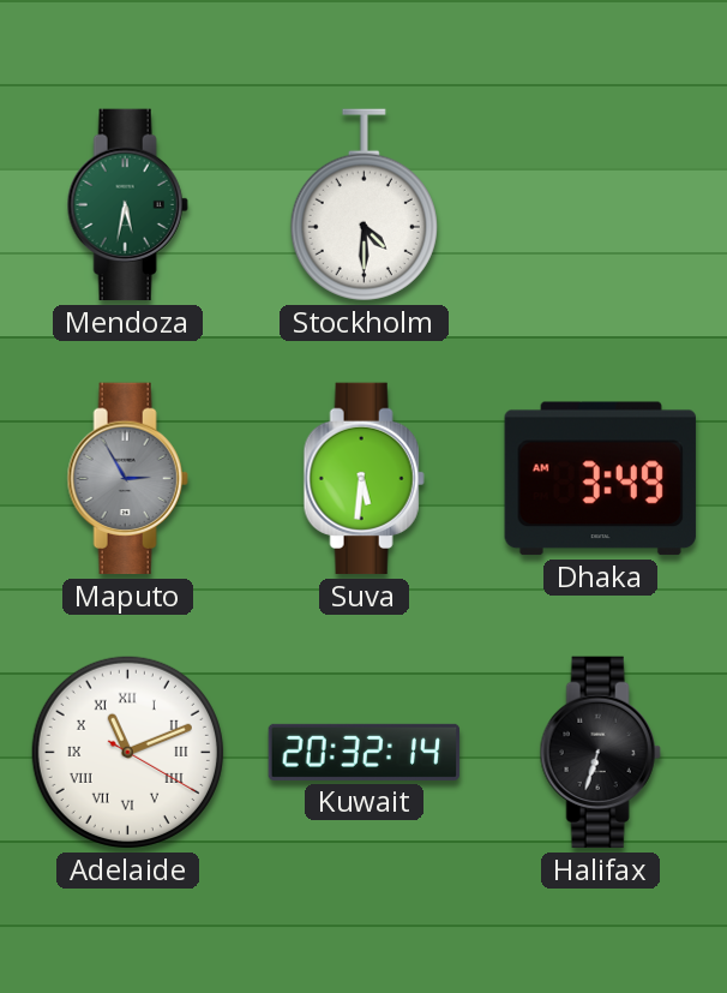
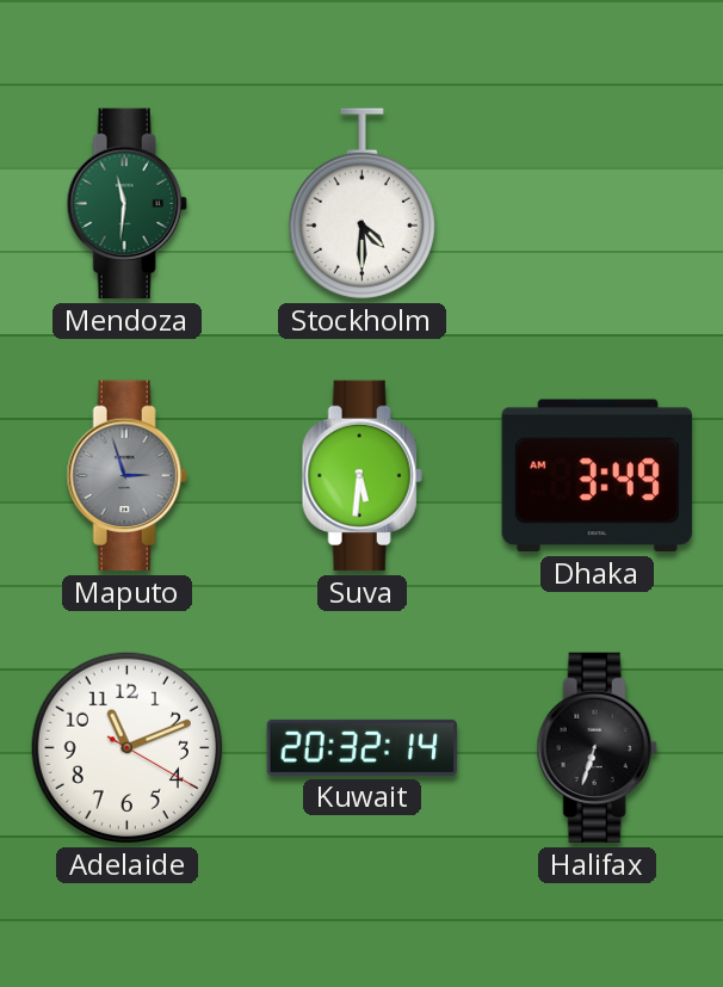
Mendoza: 5:32 -> 11:31 (126, 204)
Maputo: 2:55 -> 2:57 (126, 476)
Adelaide numerals: Roman -> Arabic (126, 747)
